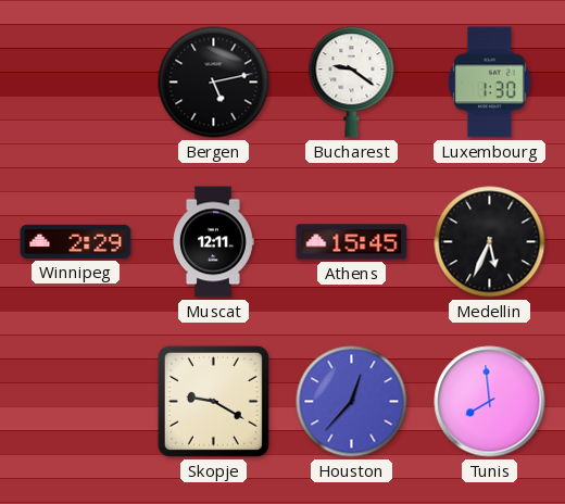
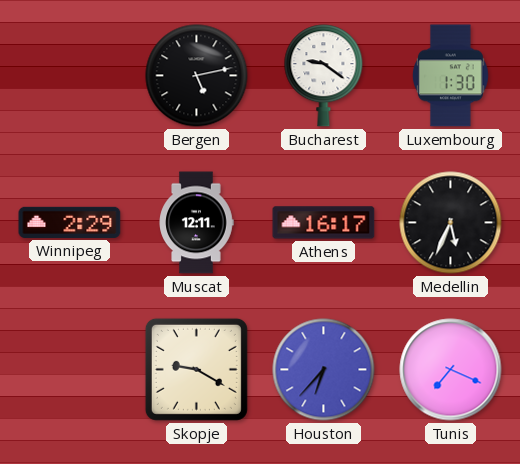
Athens: 15:45 -> 16:17 (324, 223)
Houston: 12:37 -> 6:37 (324, 370)
Tunis: 7:59 -> 7:19 (451, 370)
